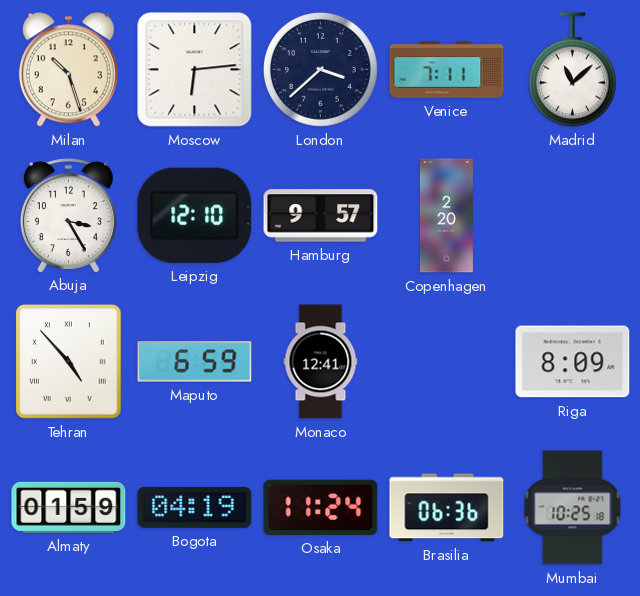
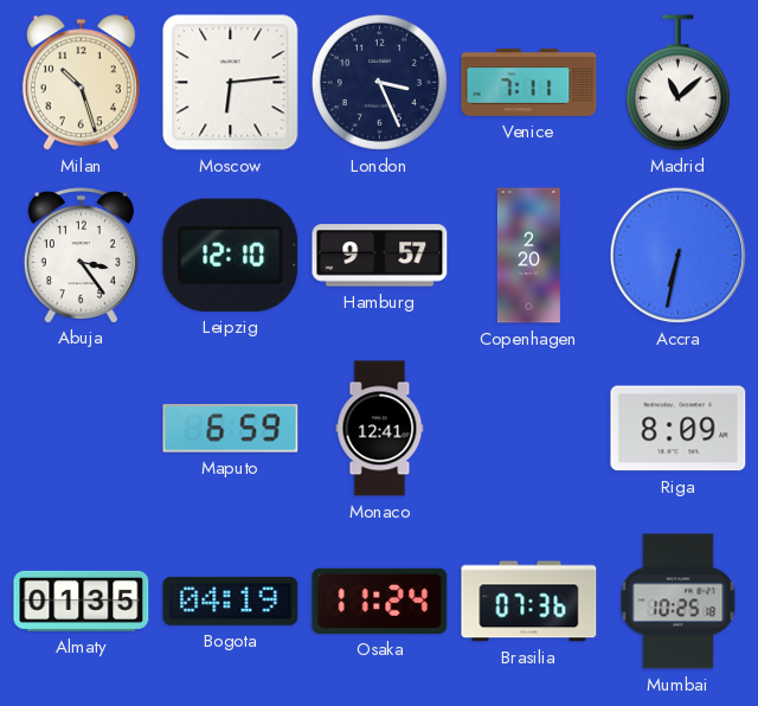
London: 3:38 -> 3:26 (379, 82)
Abuja: 3:25 -> 3:24 (81, 255)
Accra: none -> 6:32 (679, 256)
Tehran: 4:53 -> none (68, 361)
Almaty: 01:59 -> 01:35 (82, 601)
Brasilia: 06:36 -> 07:36 (529, 602)
